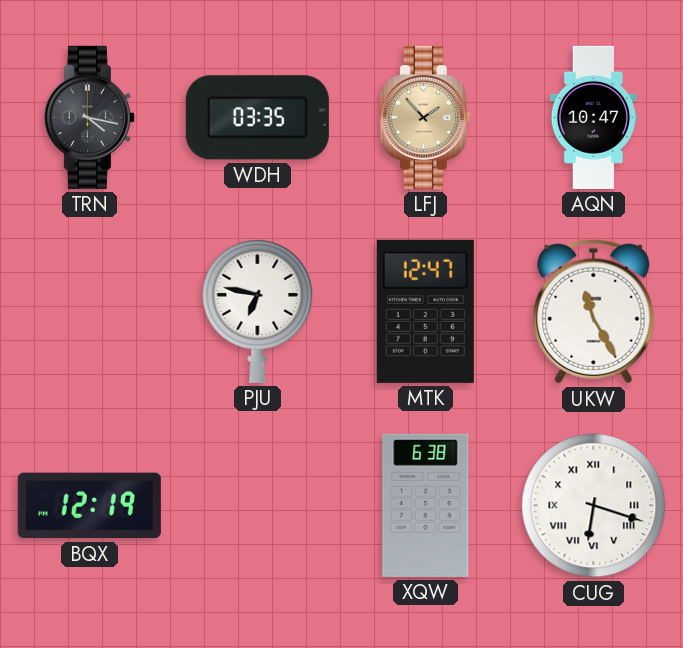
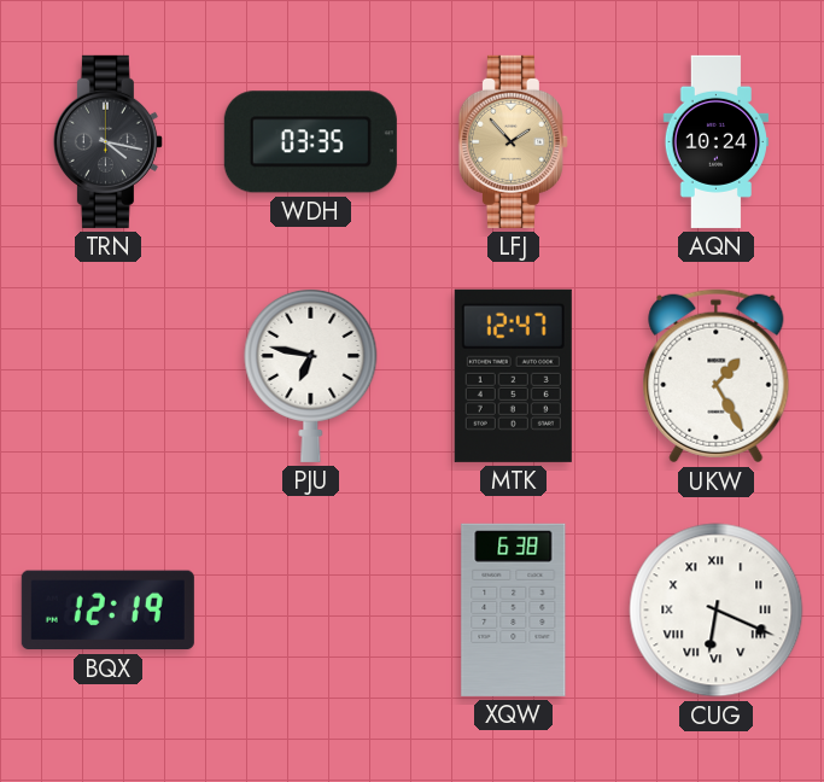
AQN: 10:47 -> 10:24 (715, 141)
UKW: 11:25 -> 1:25 (717, 377)
CUG: 6:18 -> 6:19 (717, 611)
